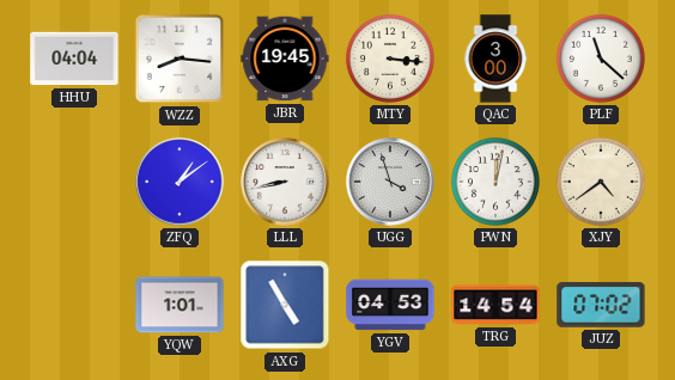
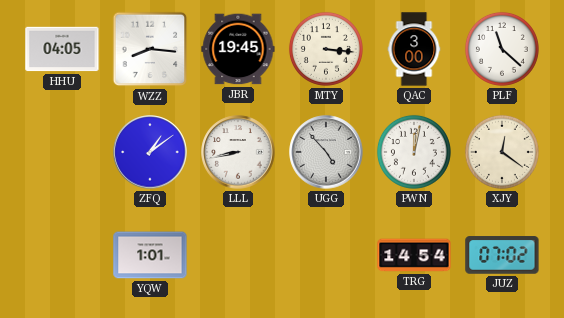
HHU: 04:04 -> 04:05 (62, 49)
UGG: 3:57 -> 4:53 (326, 152)
XJY: 4:39 -> 12:21 (502, 152)
AXG: 4:55 -> none (285, 305)
YGV: 04:53 -> none (390, 305)
